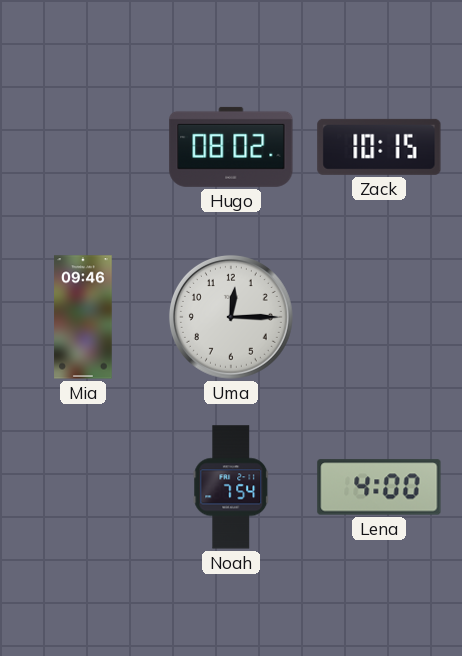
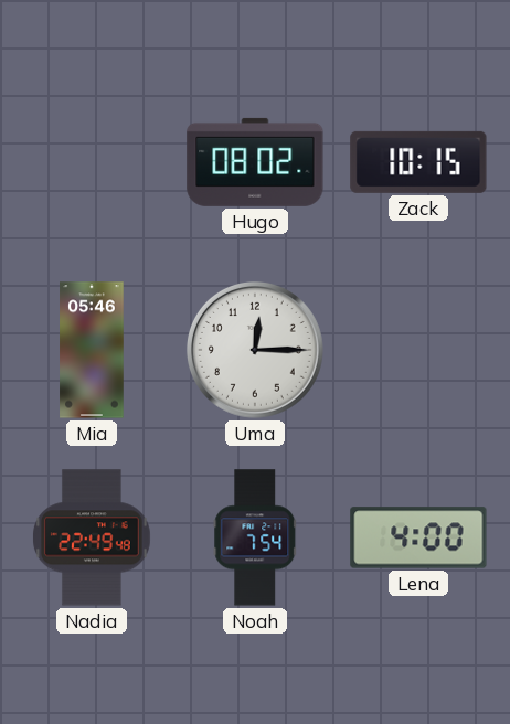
Mia: 09:46 -> 05:46 (92, 350)
Nadia: none -> 22:49 (93, 537)
